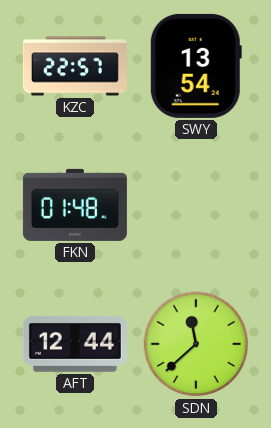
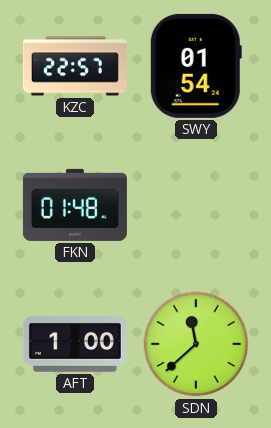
SWY: 13:54 -> 01:54 (196, 66)
AFT: 12:44 -> 1:00 (75, 344)
